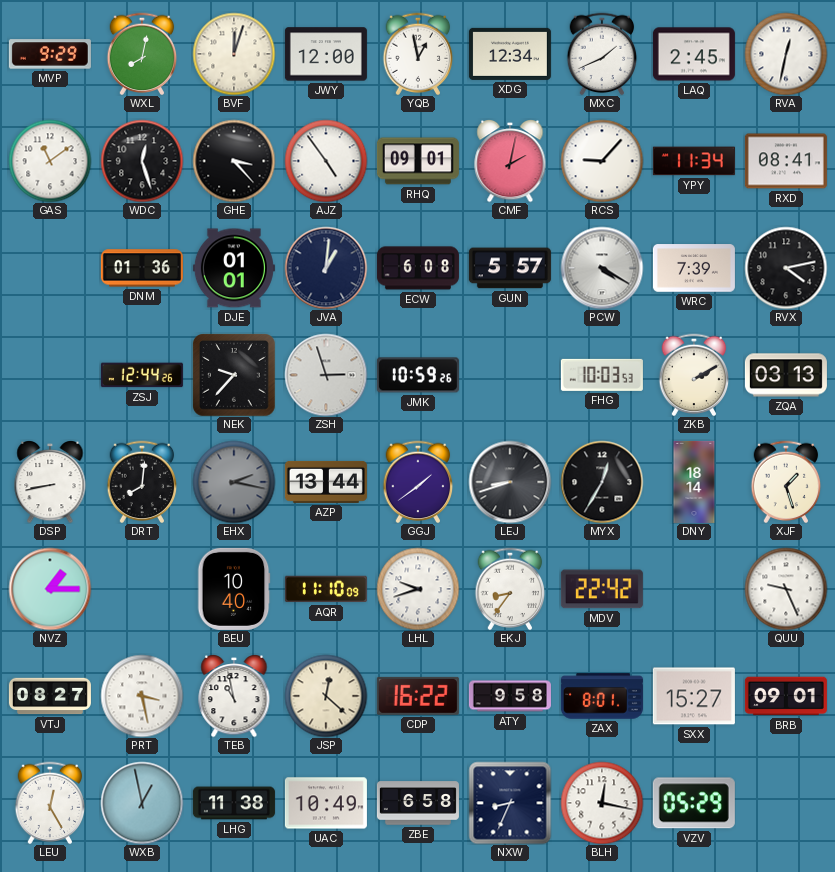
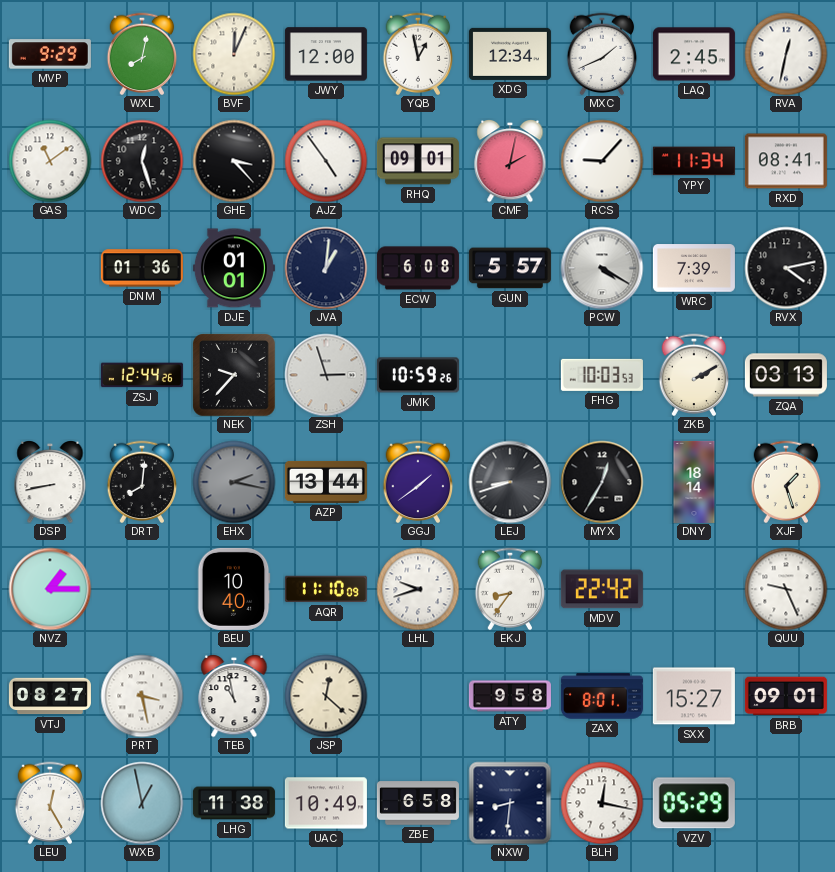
BVF: 12:03 -> 12:04 (234, 54)
CDP: 16:22 -> none (418, 696)
NXW: 8:34 -> 8:31 (510, 803)
